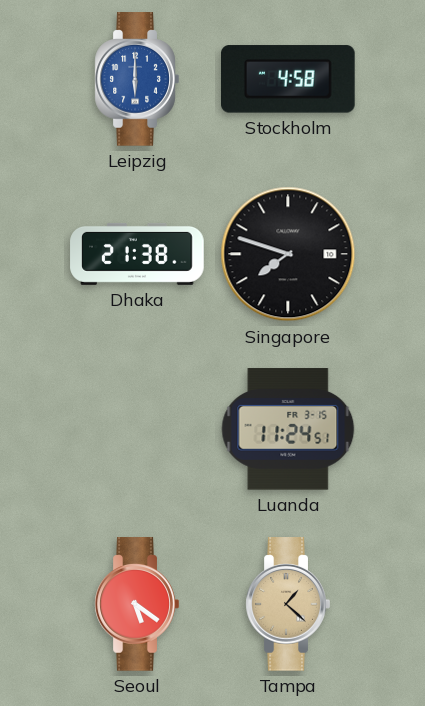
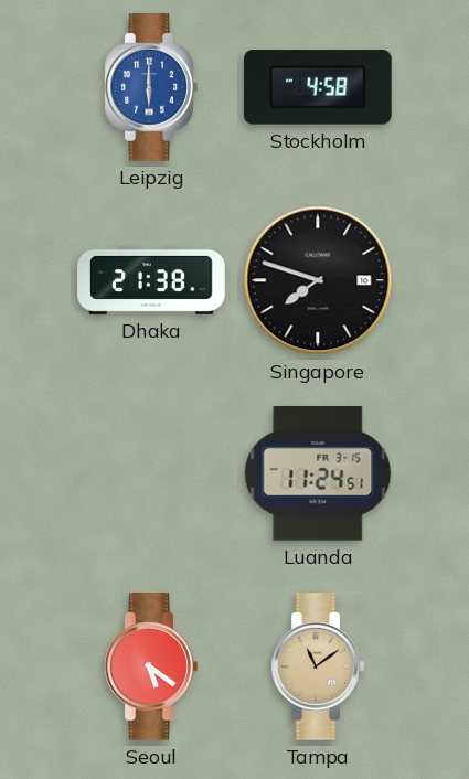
Tampa: 1:22 -> 11:09 (318, 666)
